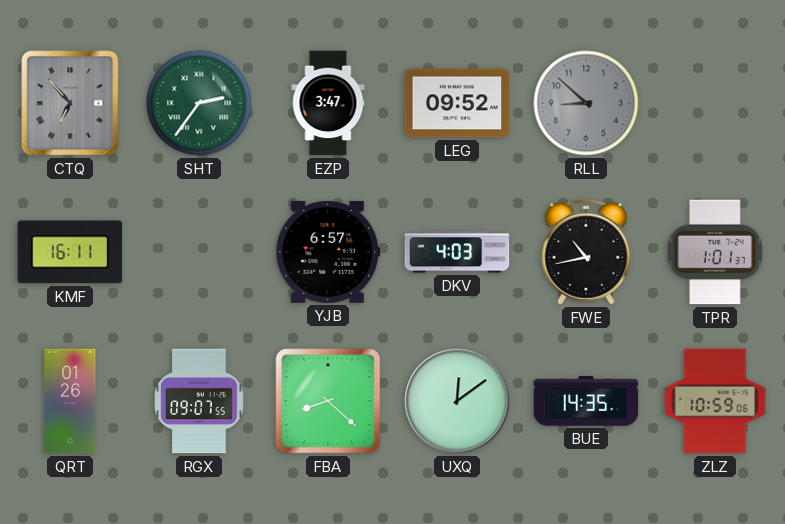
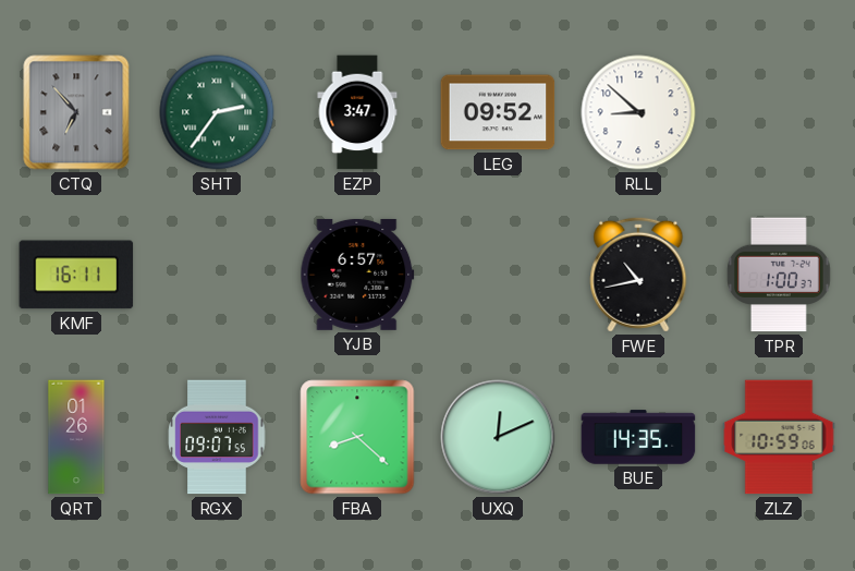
RLL dial: grey -> white (638, 112)
DKV: 4:03 -> none (457, 252)
TPR: 1:01 -> 1:00 (780, 275)
UXQ: 12:09 -> 12:11 (498, 437)
